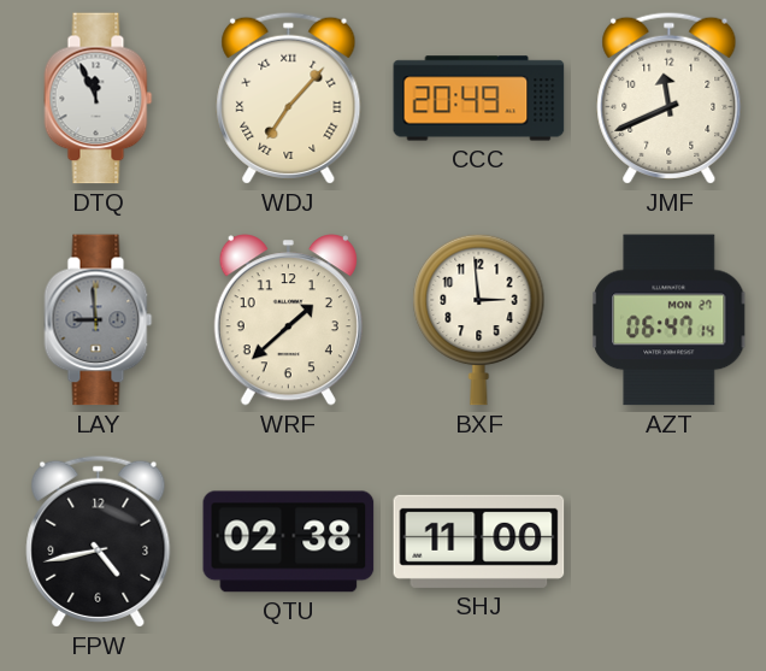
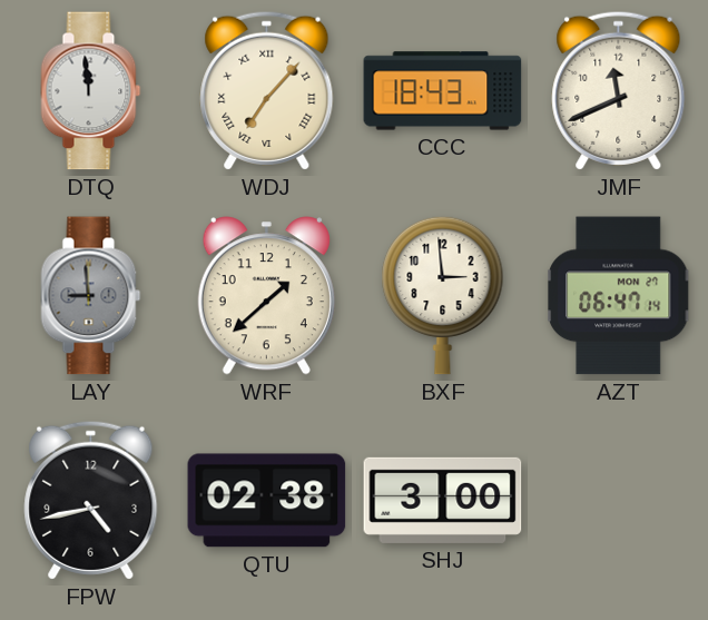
DTQ: 11:56 -> 11:59 (91, 91)
CCC: 20:49 -> 18:43 (443, 91)
SHJ: 11:00 -> 3:00 (443, 500)
